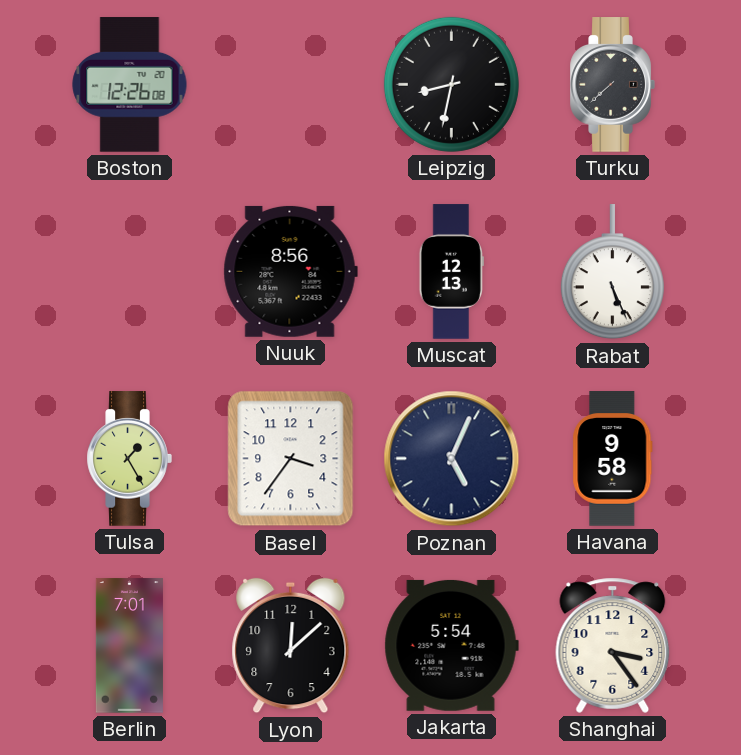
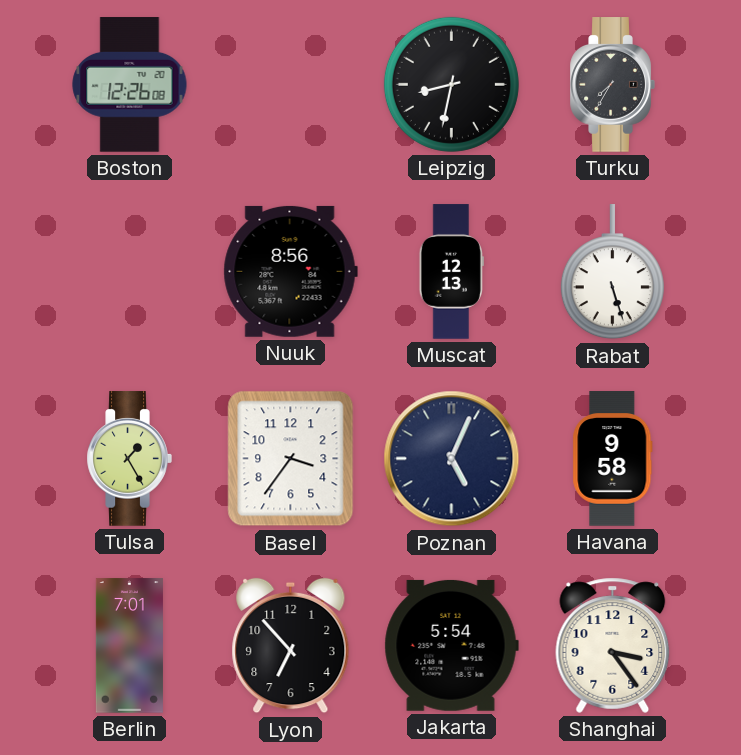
Turku: 7:38 -> 7:35 (612, 85)
Rabat: 5:26 -> 5:27 (612, 272)
Lyon: 12:08 -> 6:53 (291, 646)
